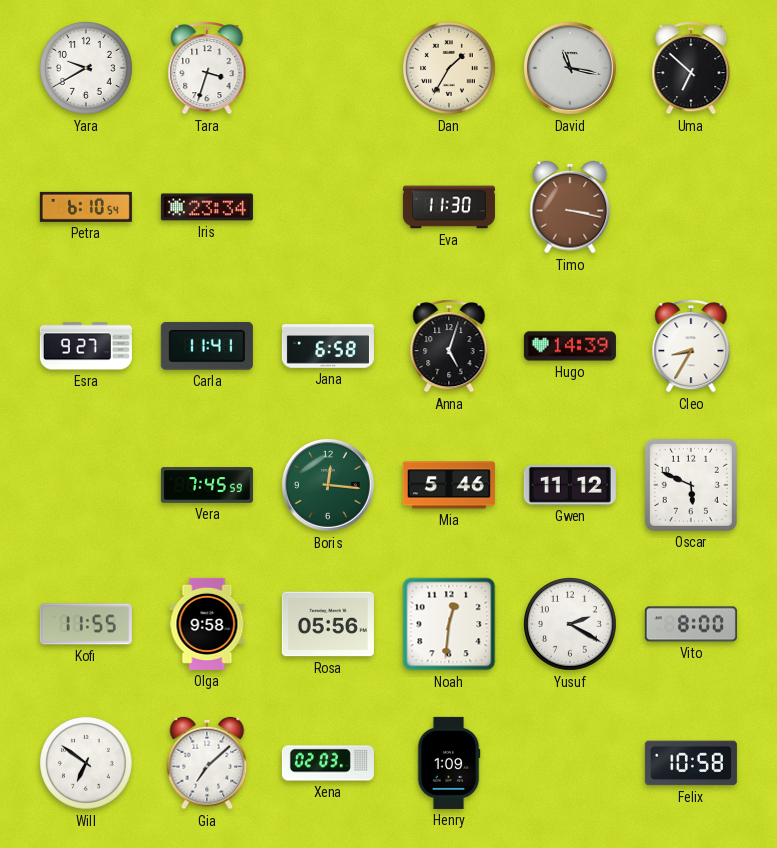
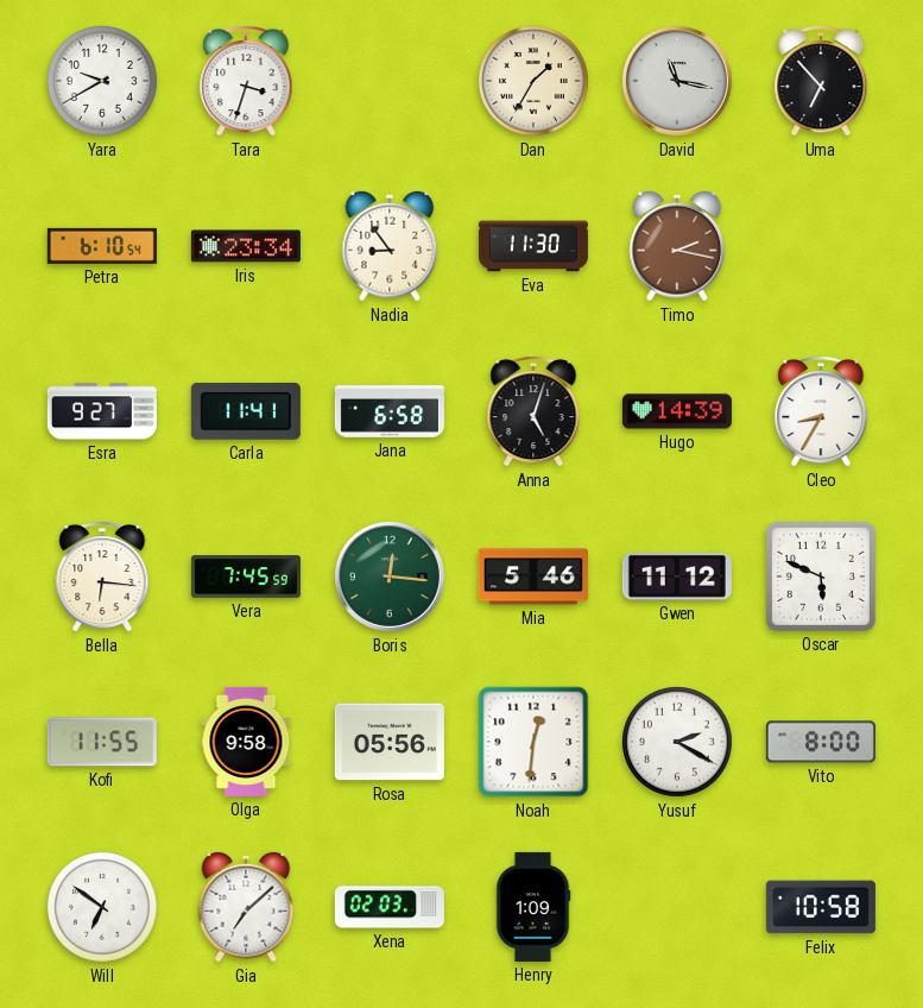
Uma: 6:52 -> 6:53 (821, 82)
Nadia: none -> 8:54 (390, 246)
Timo: 3:17 -> 2:17 (677, 246)
Bella: none -> 6:16 (102, 578)
